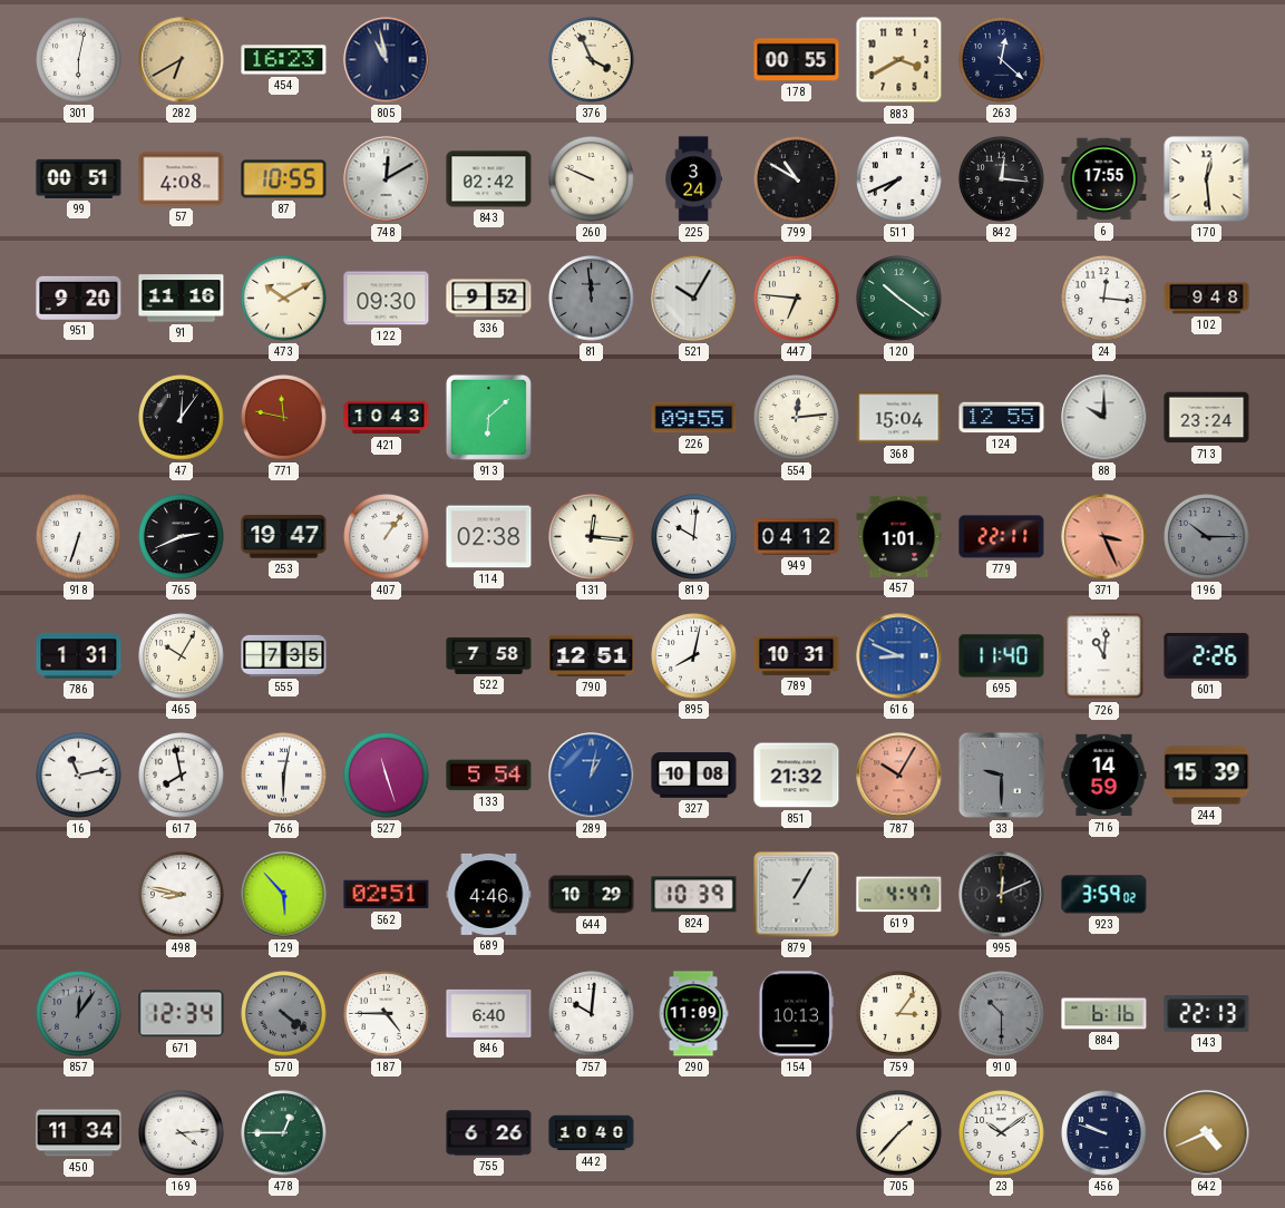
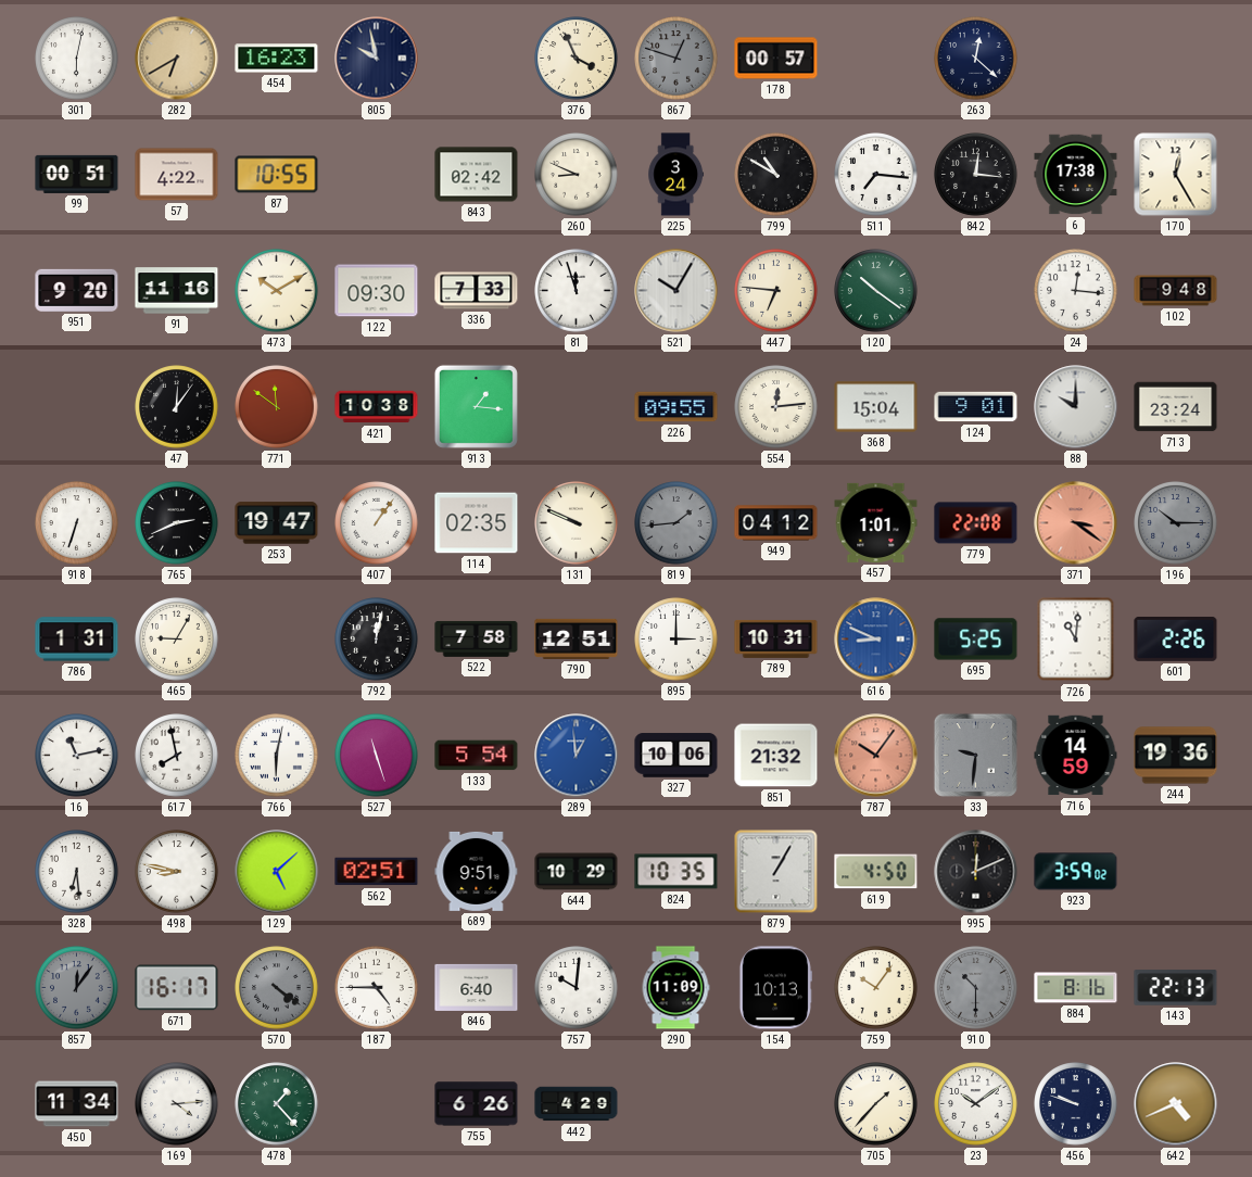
805: 10:58 -> 9:58 (377, 59)
867: none -> 12:48 (676, 59)
178: 00:55 -> 00:57 (776, 59)
883: 3:40 -> none (899, 60)
57: 4:08 -> 4:22 (177, 175)
748: 12:10 -> none (387, 179)
260: 9:49 -> 8:49 (577, 175)
511: 7:41 -> 7:16 (876, 175)
6: 17:55 -> 17:38 (1076, 175)
170: 12:29 -> 12:25 (1176, 175)
336: 9:52 -> 7:33 (477, 291)
81: 11:59 -> 11:57 (577, 291)
81 dial: grey -> white (577, 291)
771: 11:47 -> 11:51 (277, 407)
421: 10:43 -> 10:38 (377, 407)
913: 6:08 -> 1:16 (476, 406)
124: 12:55 -> 9:01 (976, 407)
114: 02:38 -> 02:35 (477, 523)
131: 12:16 -> 9:49 (577, 523)
819: 10:01 -> 1:44 (676, 523)
819 dial: white -> grey (676, 523)
779: 22:11 -> 22:08 (976, 523)
371: 3:26 -> 3:21 (1076, 523)
465: 10:05 -> 9:05 (177, 640)
555: 7:35 -> none (284, 655)
792: none -> 12:02 (377, 640)
895: 8:02 -> 3:00 (676, 640)
695: 11:40 -> 5:25 (976, 640)
289: 1:02 -> 12:59 (577, 756)
327: 10:08 -> 10:06 (676, 756)
787: 10:05 -> 10:06 (876, 756)
33: 9:30 -> 9:31 (975, 755)
244: 15:39 -> 19:36 (1176, 756)
328: none -> 6:29 (77, 872)
129: 5:53 -> 5:08 (277, 872)
689: 4:46 -> 9:51 (477, 871)
824: 10:39 -> 10:35 (676, 872)
619: 4:47 -> 4:50 (876, 872)
671: 12:34 -> 16:17 (177, 988)
759: 3:06 -> 10:06 (876, 988)
884: 6:16 -> 8:16 (1076, 988)
478: 12:45 -> 1:23 (277, 1104)
442: 10:40 -> 4:29 (577, 1104)
